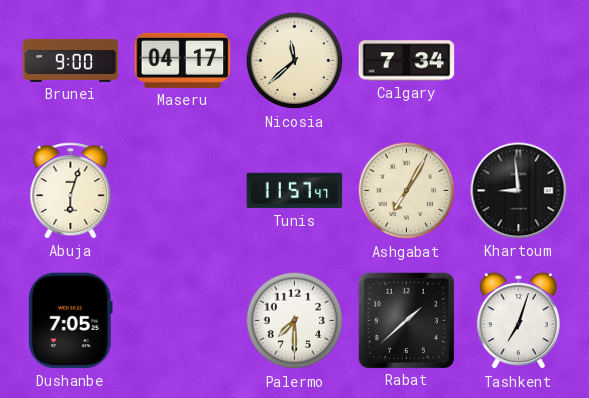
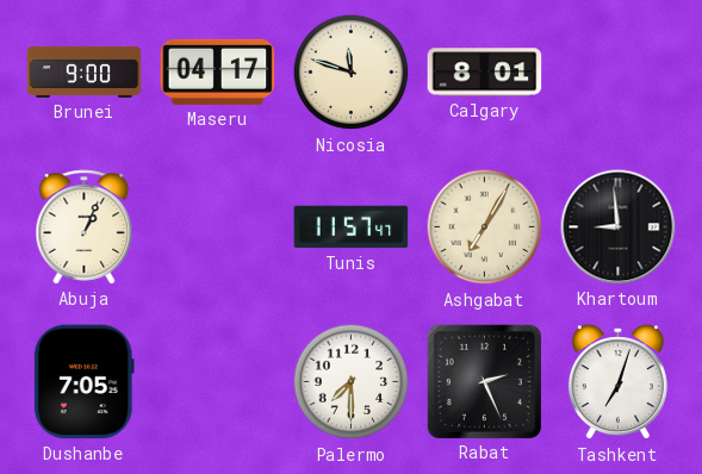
Nicosia: 11:38 -> 11:48 (352, 73)
Calgary: 7:34 -> 8:01 (485, 73)
Abuja: 6:03 -> 1:04 (85, 227)
Rabat: 1:38 -> 2:26 (484, 381)
